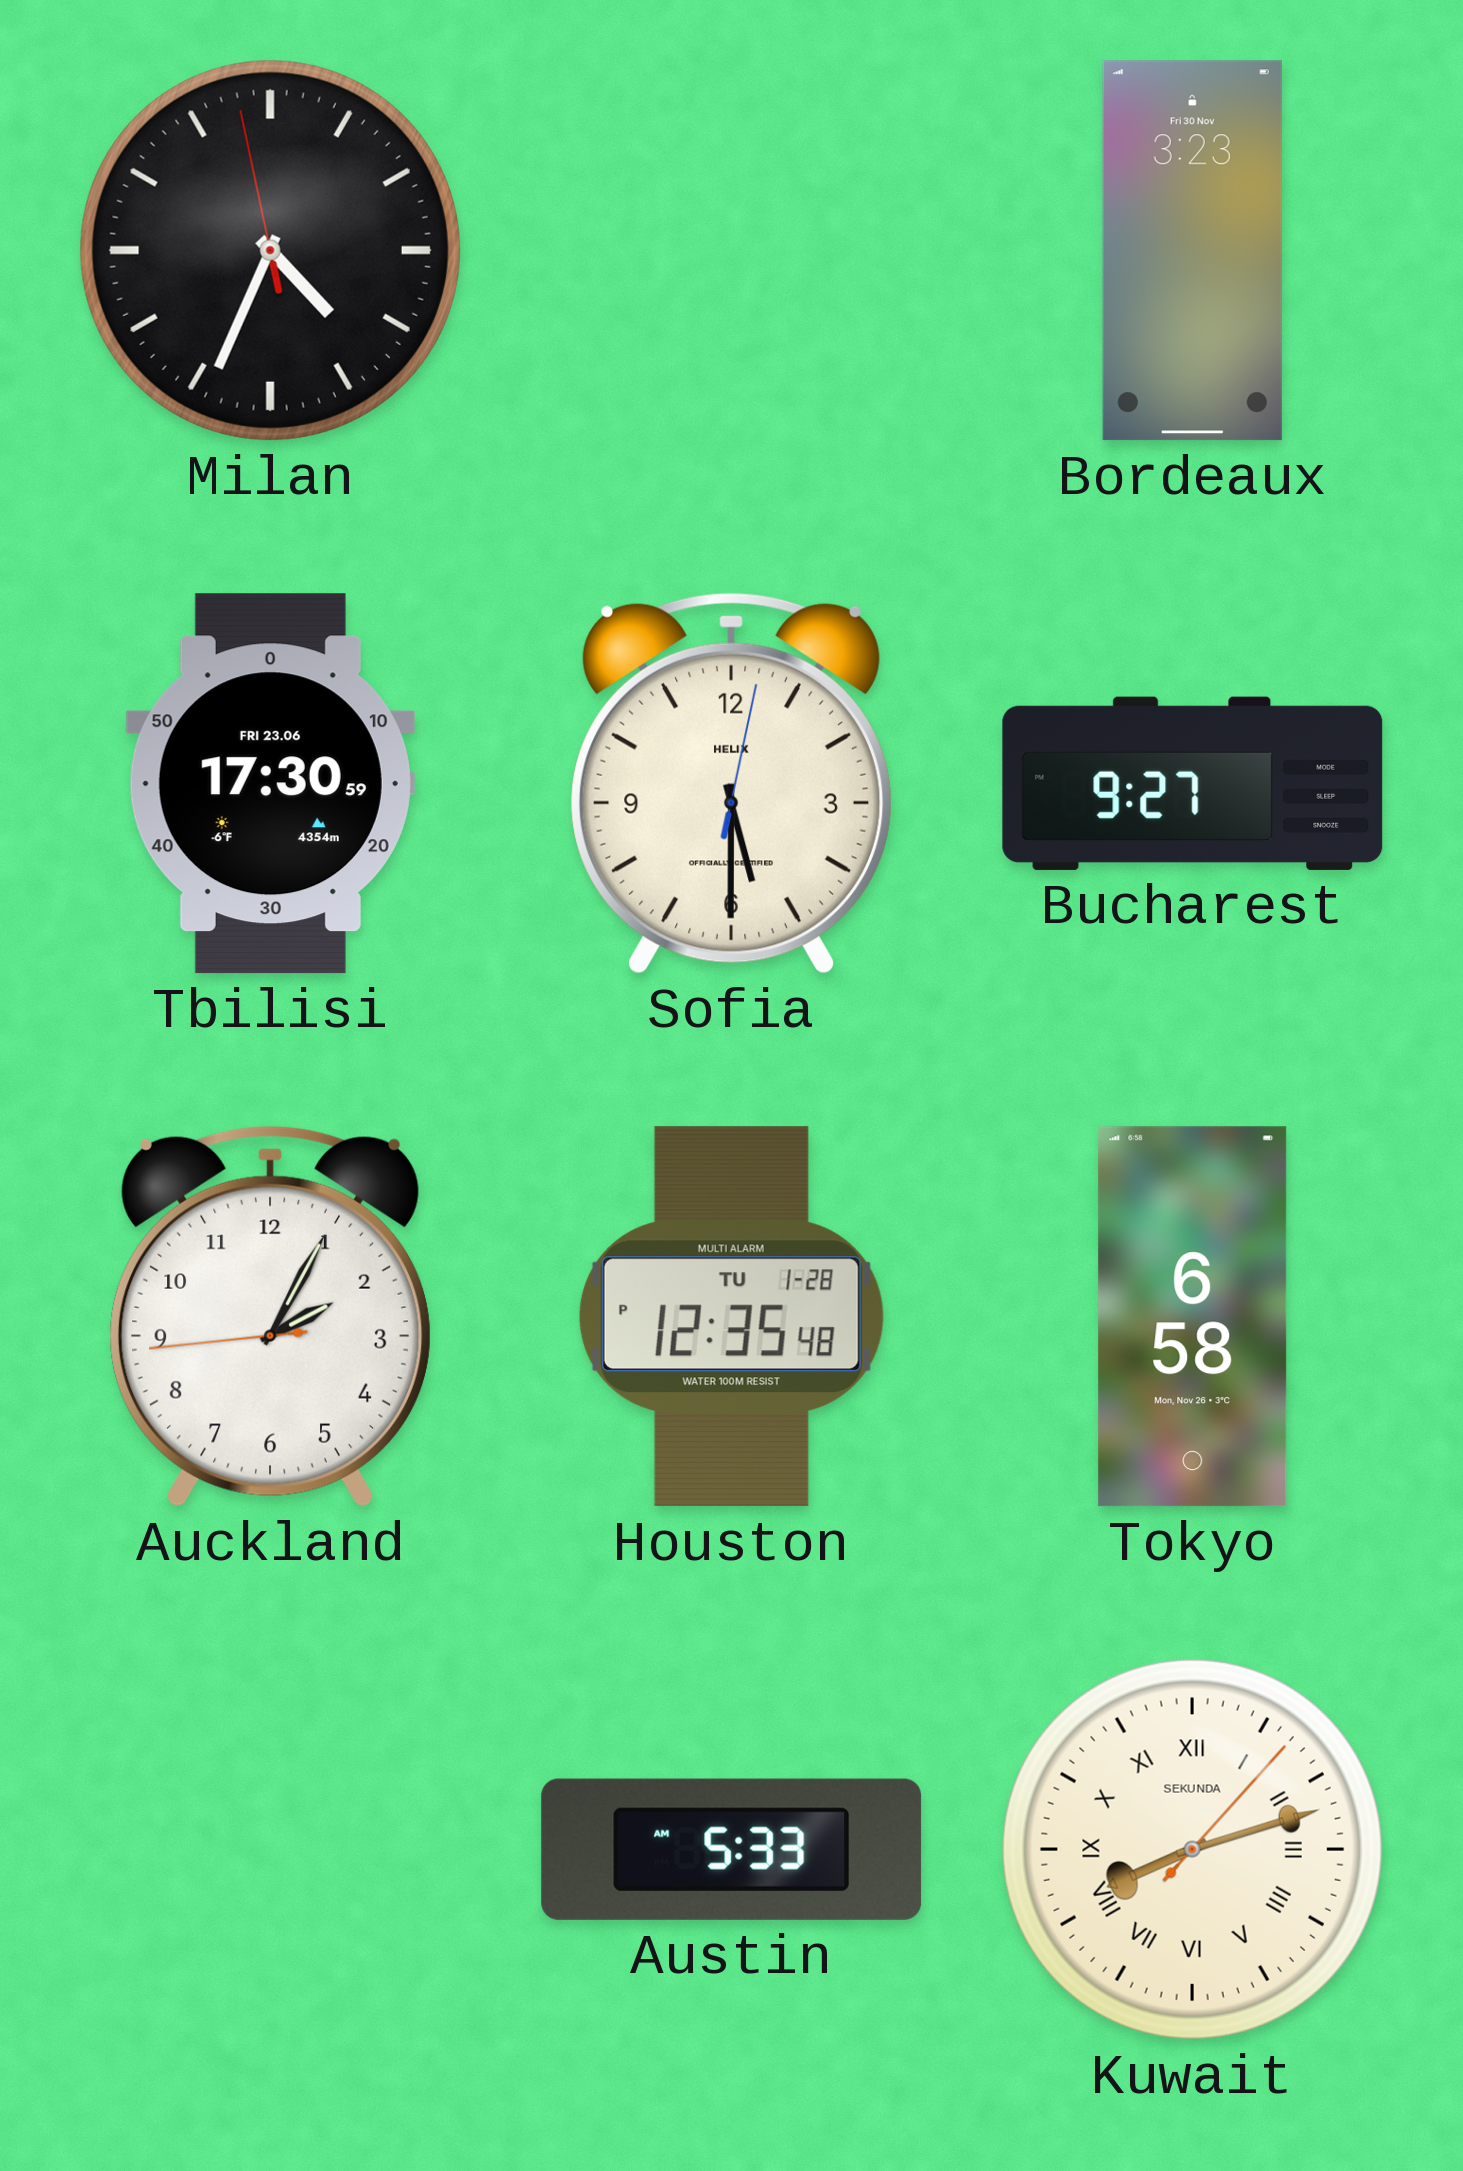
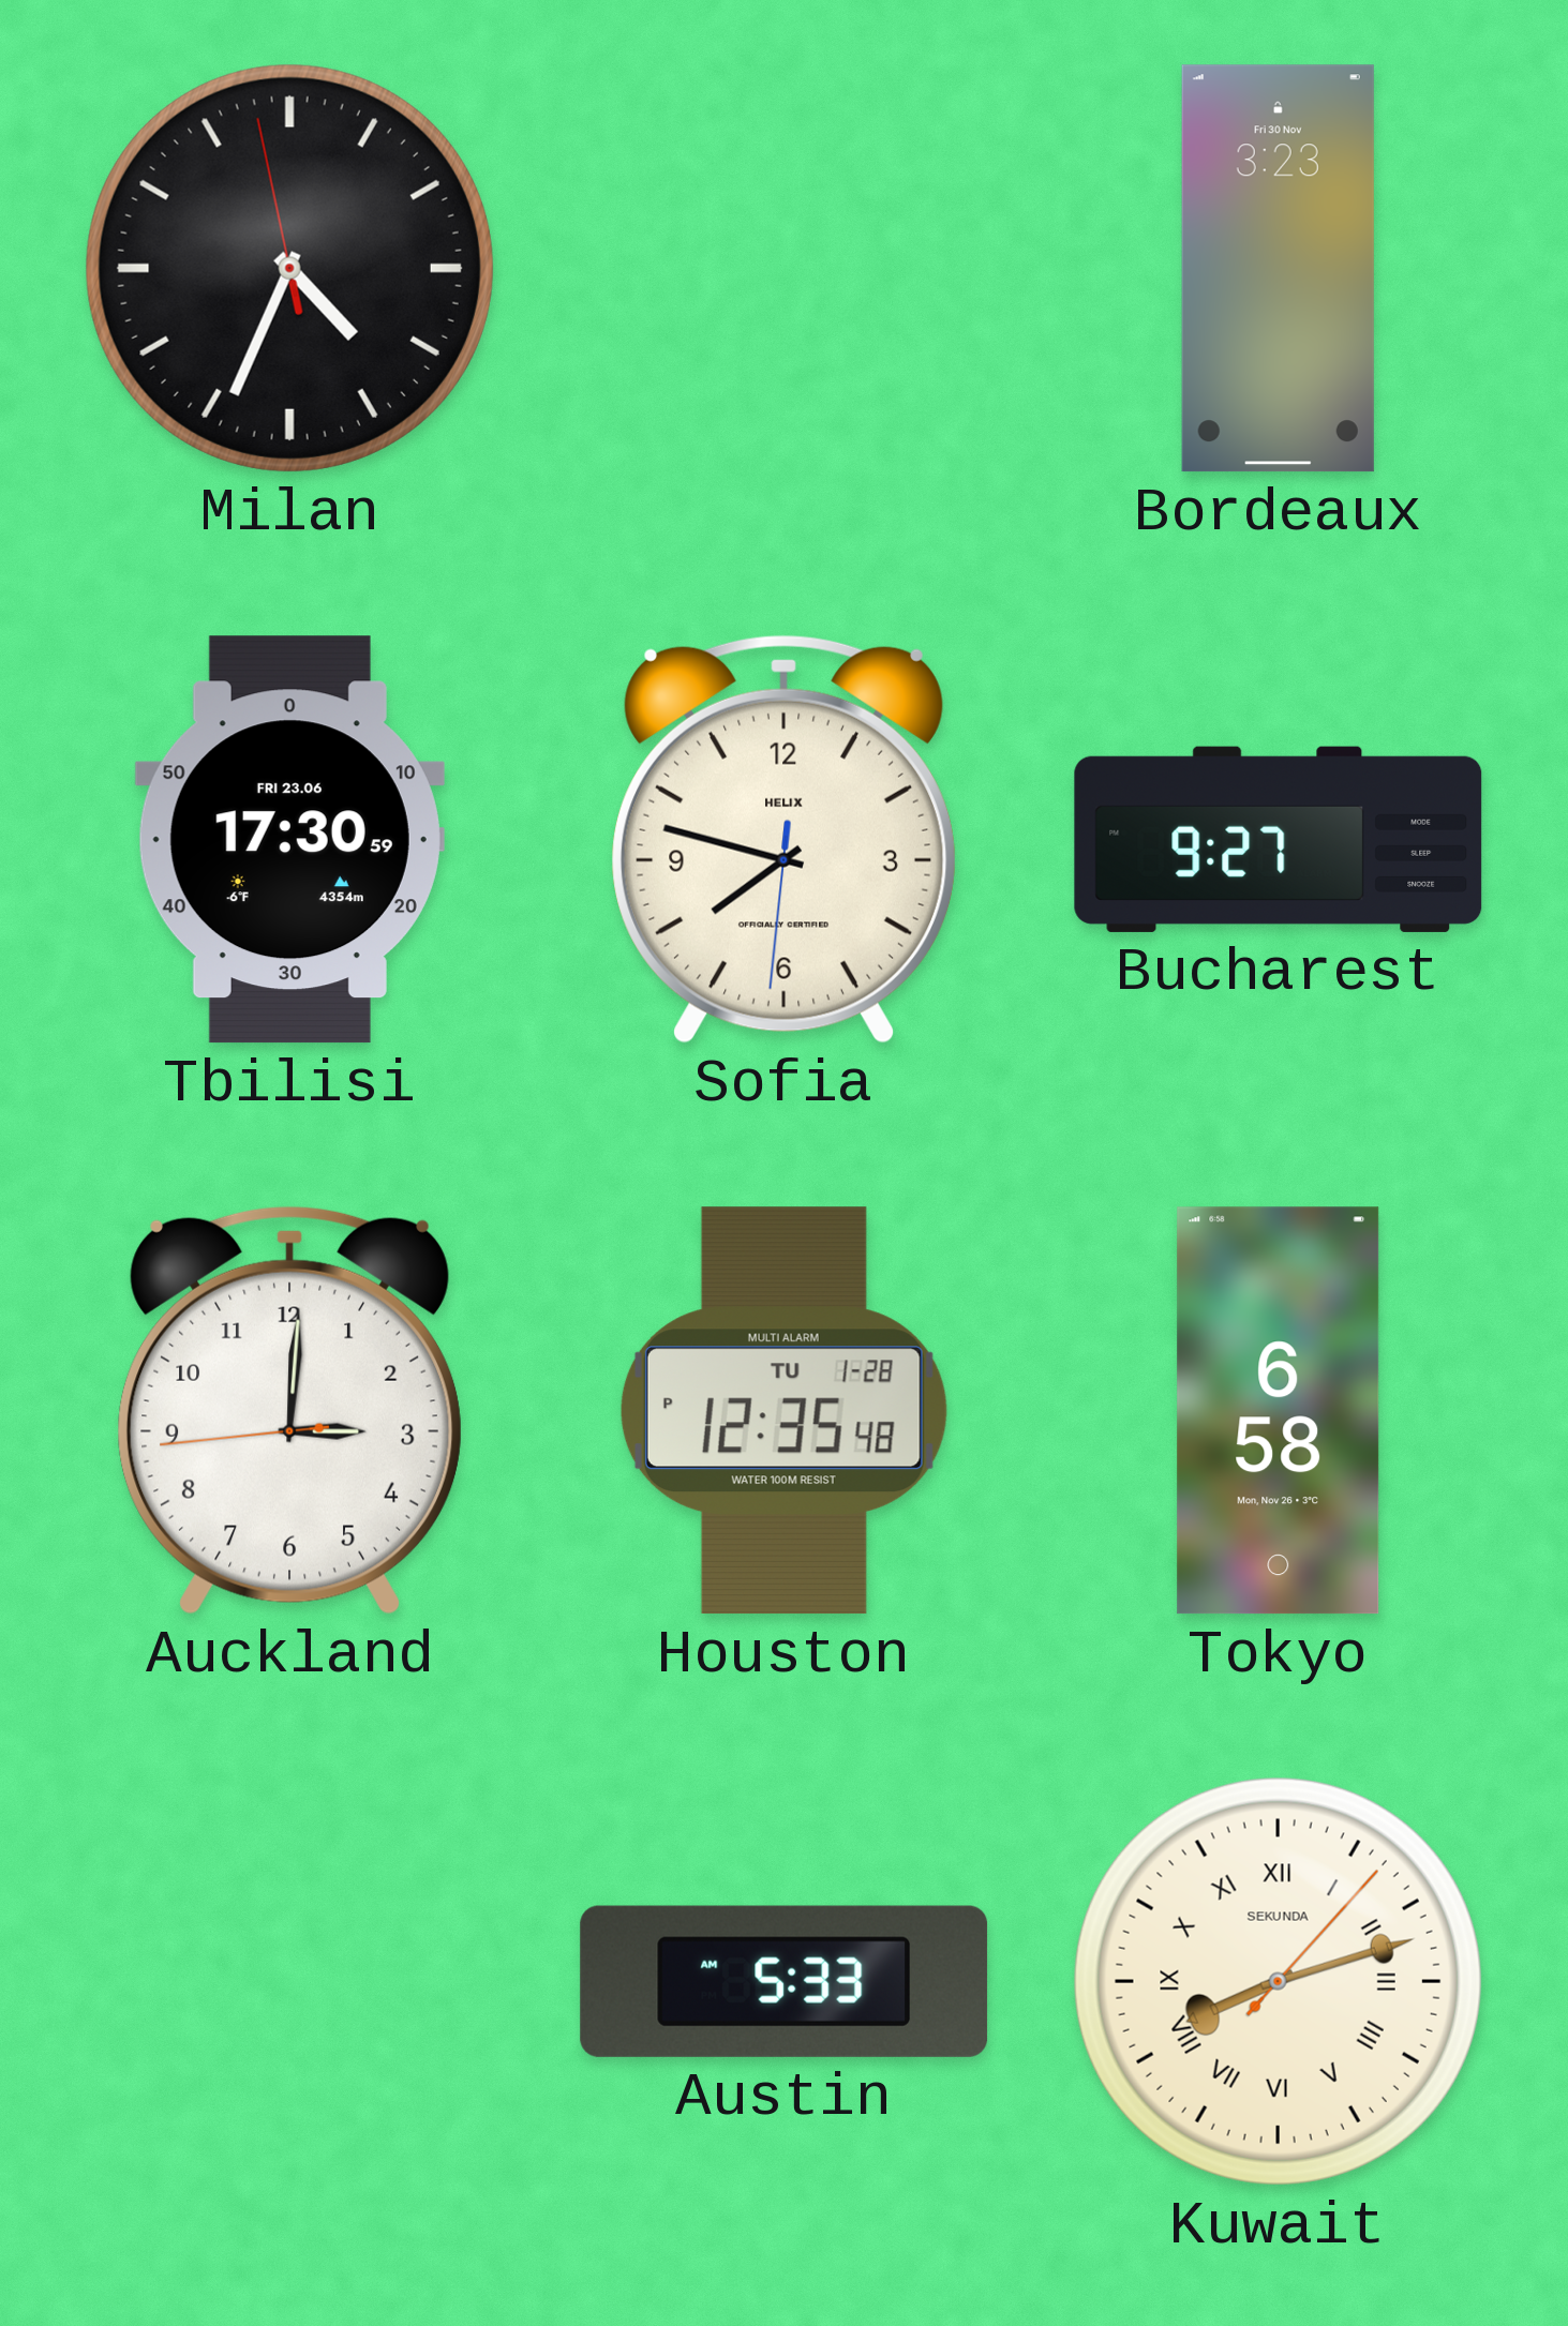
Sofia: 5:30 -> 7:47 (783, 839)
Auckland: 2:04 -> 3:00 (289, 1410)
